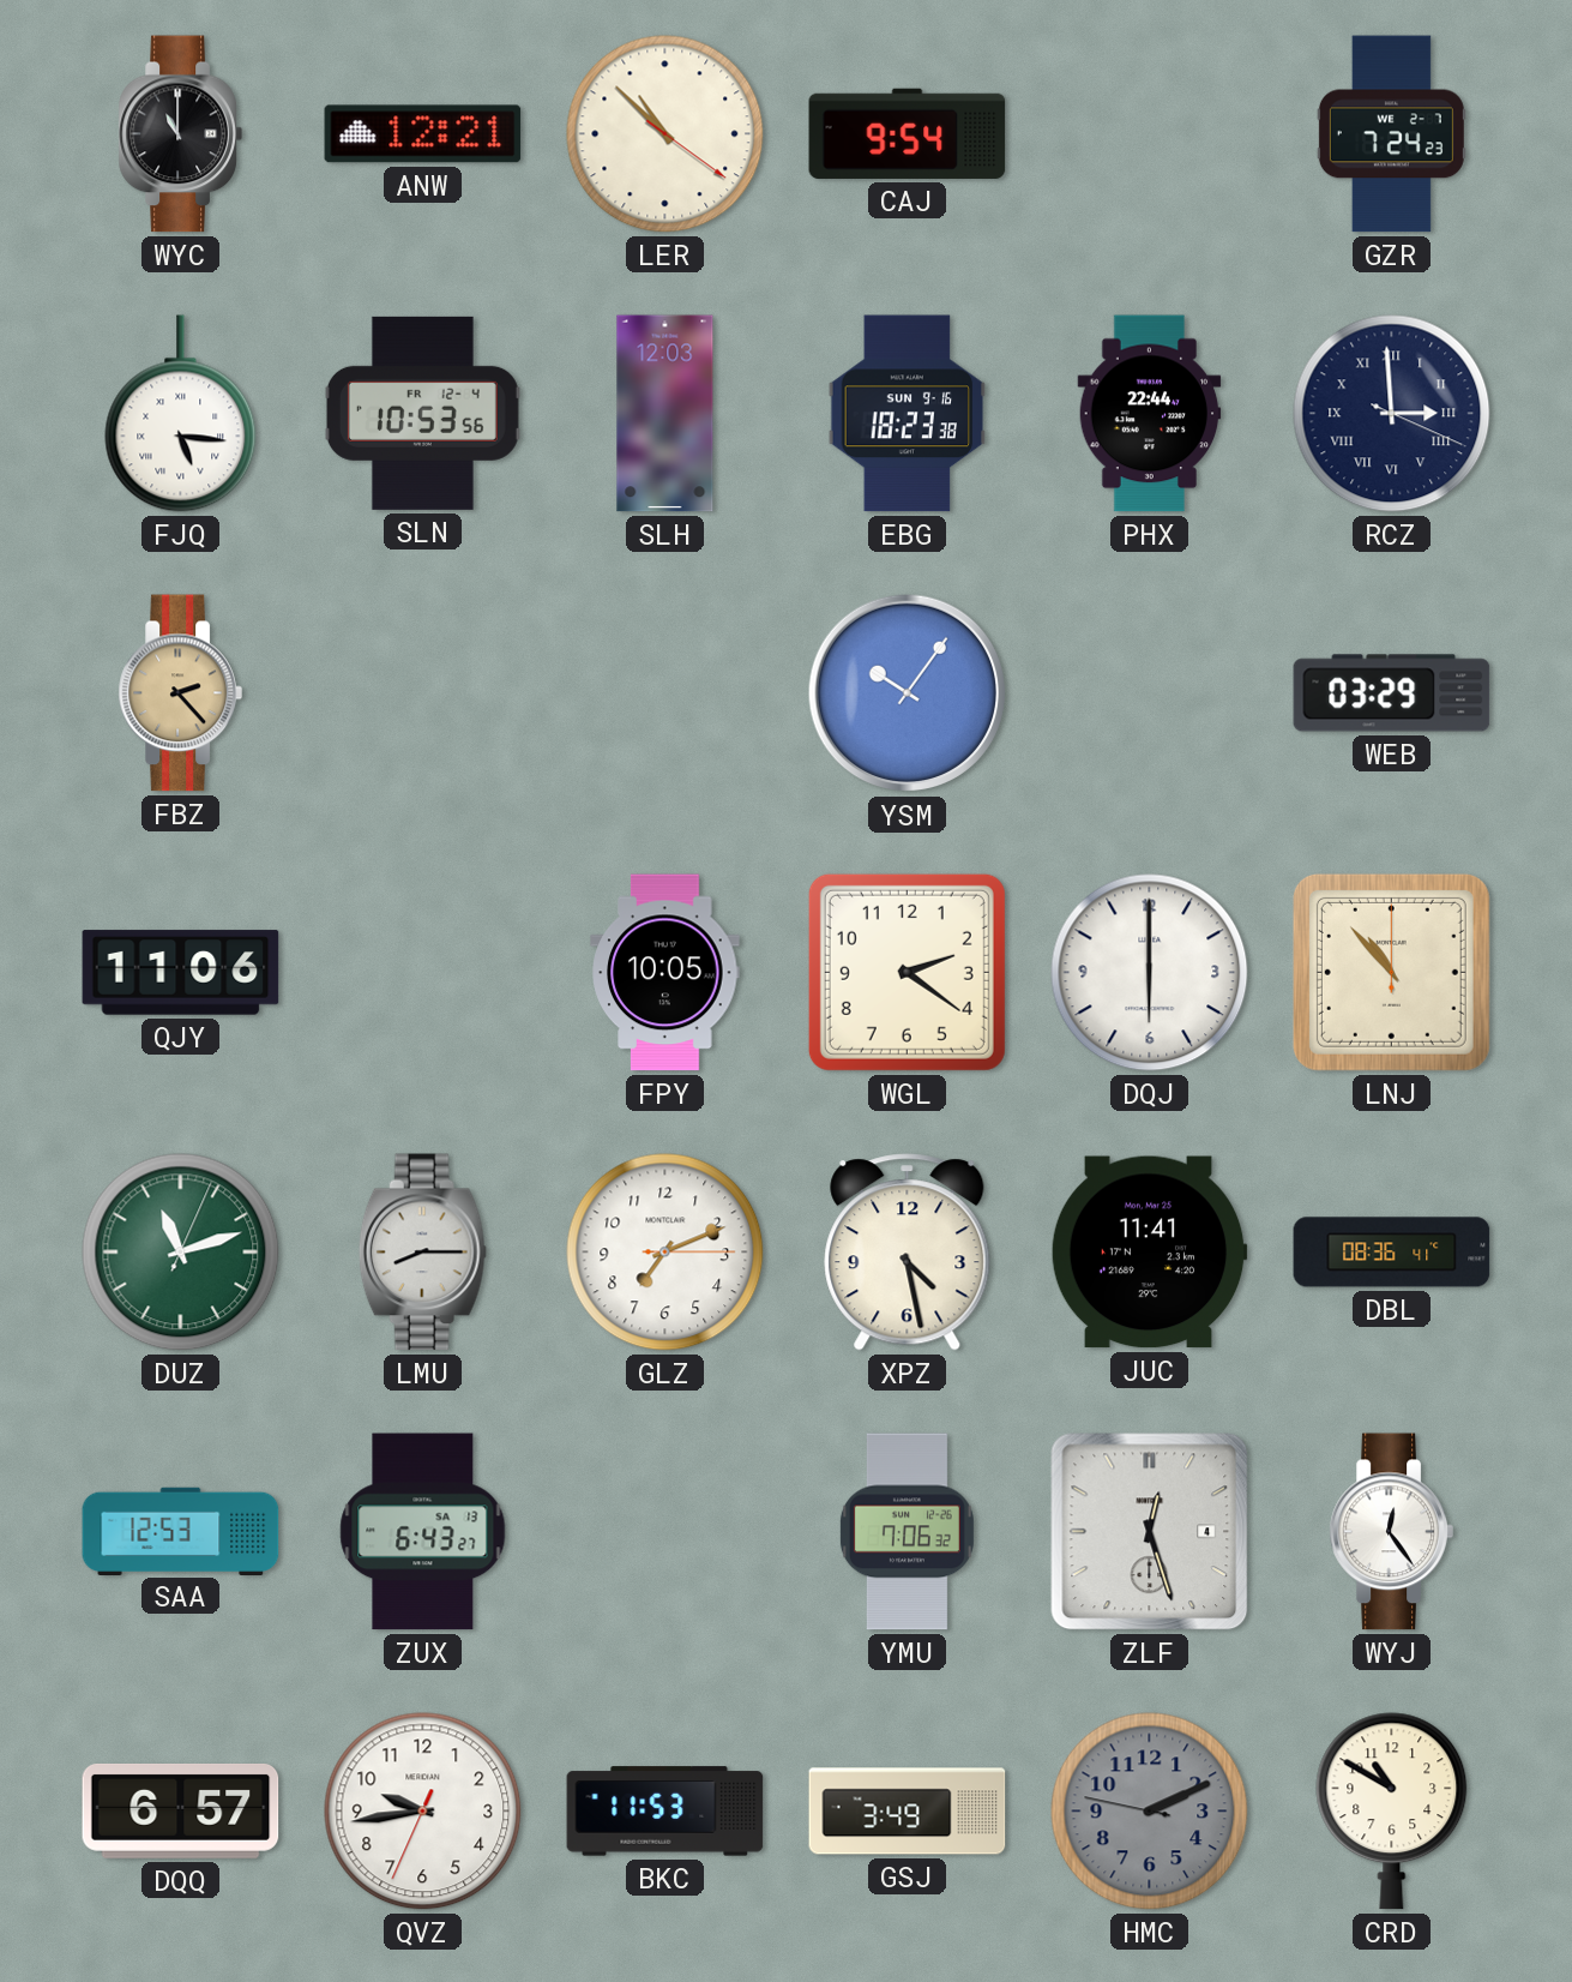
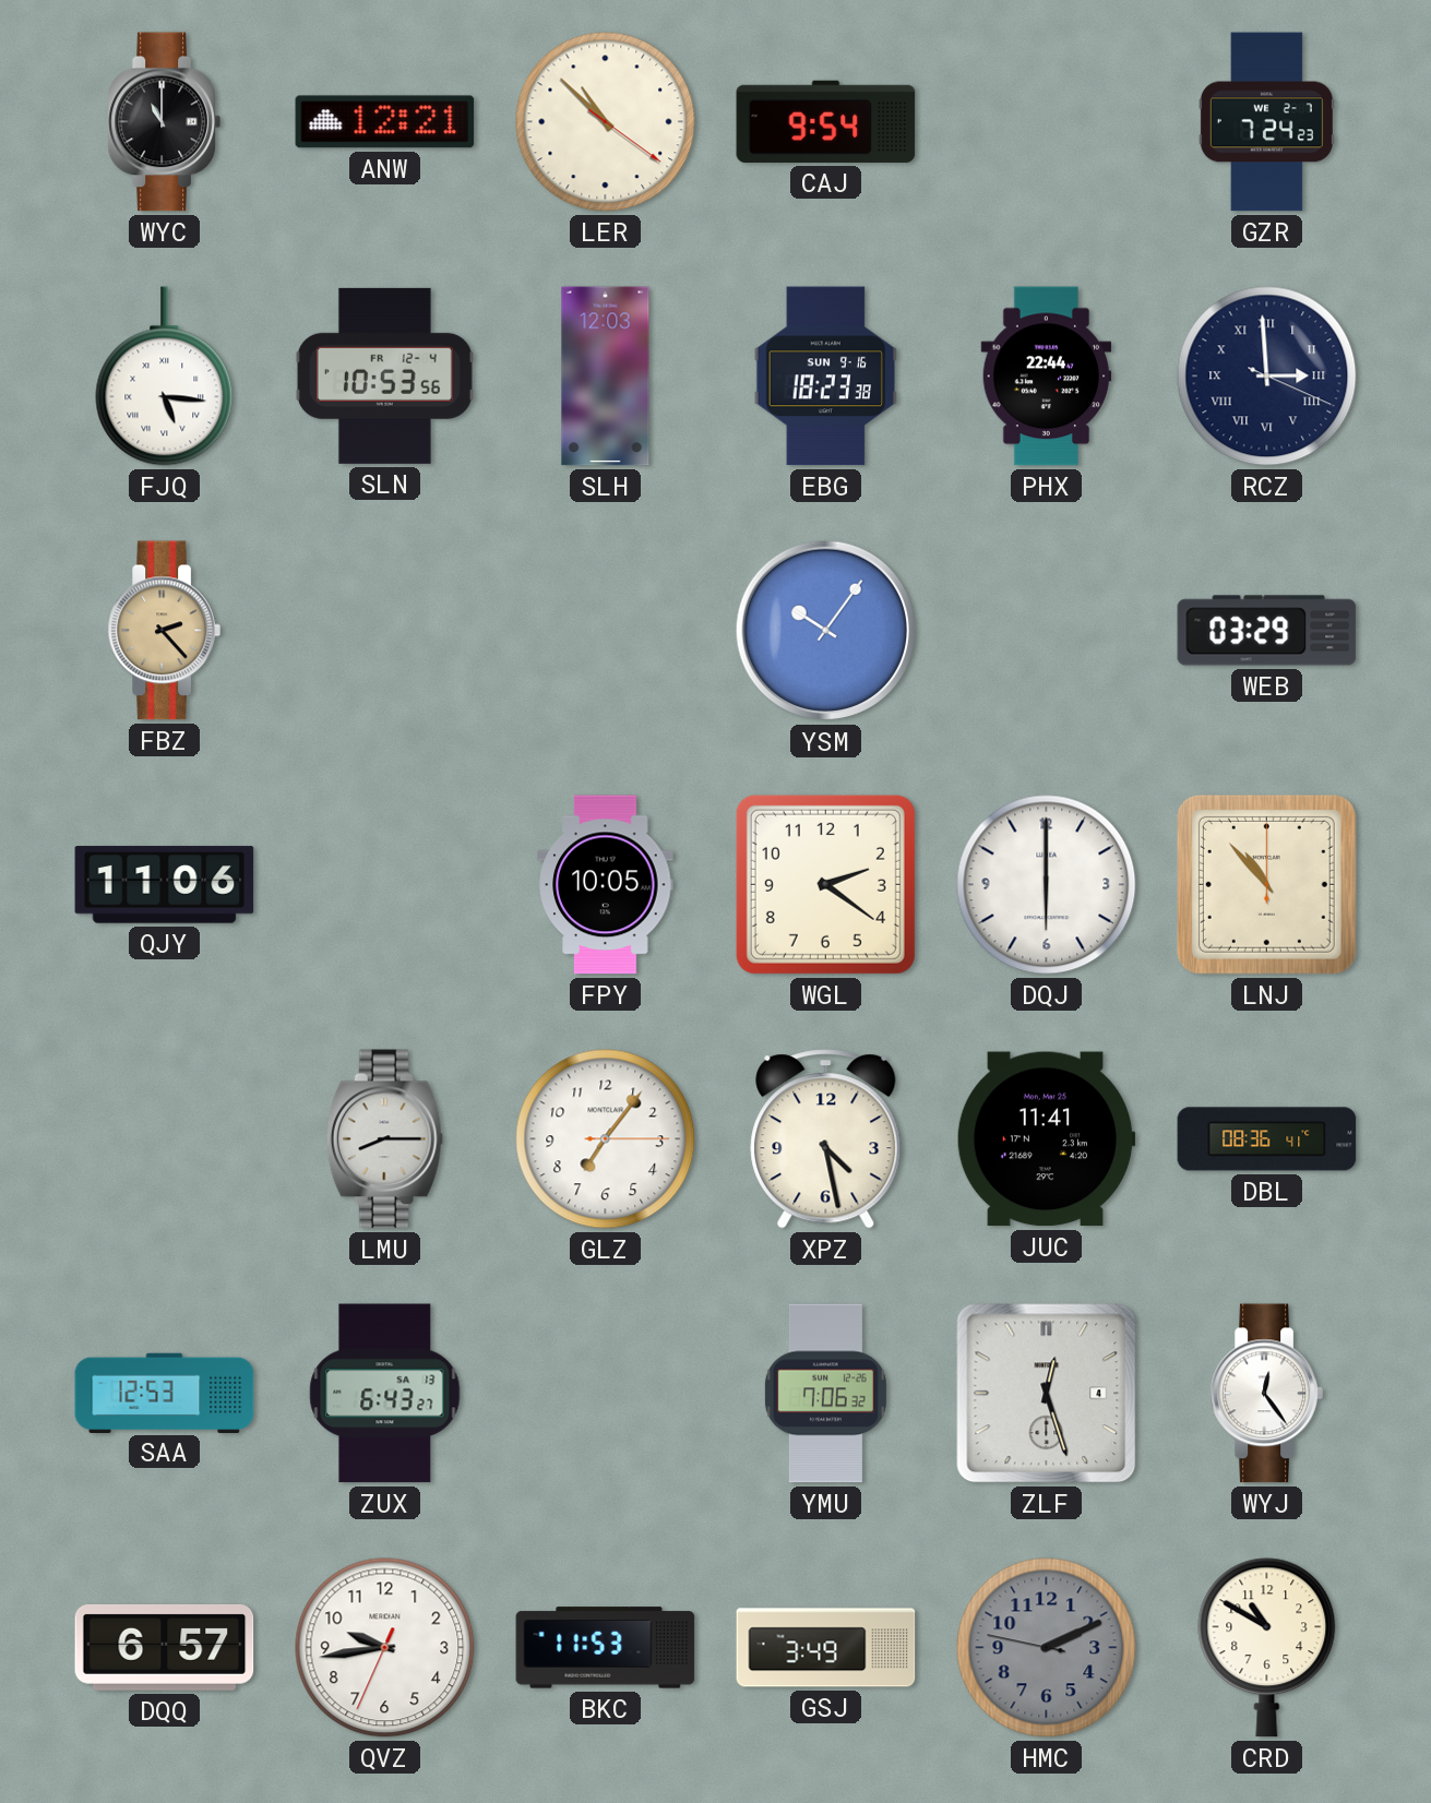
DUZ: 11:12 -> none (181, 1253)
GLZ: 7:11 -> 7:06 (606, 1139)
